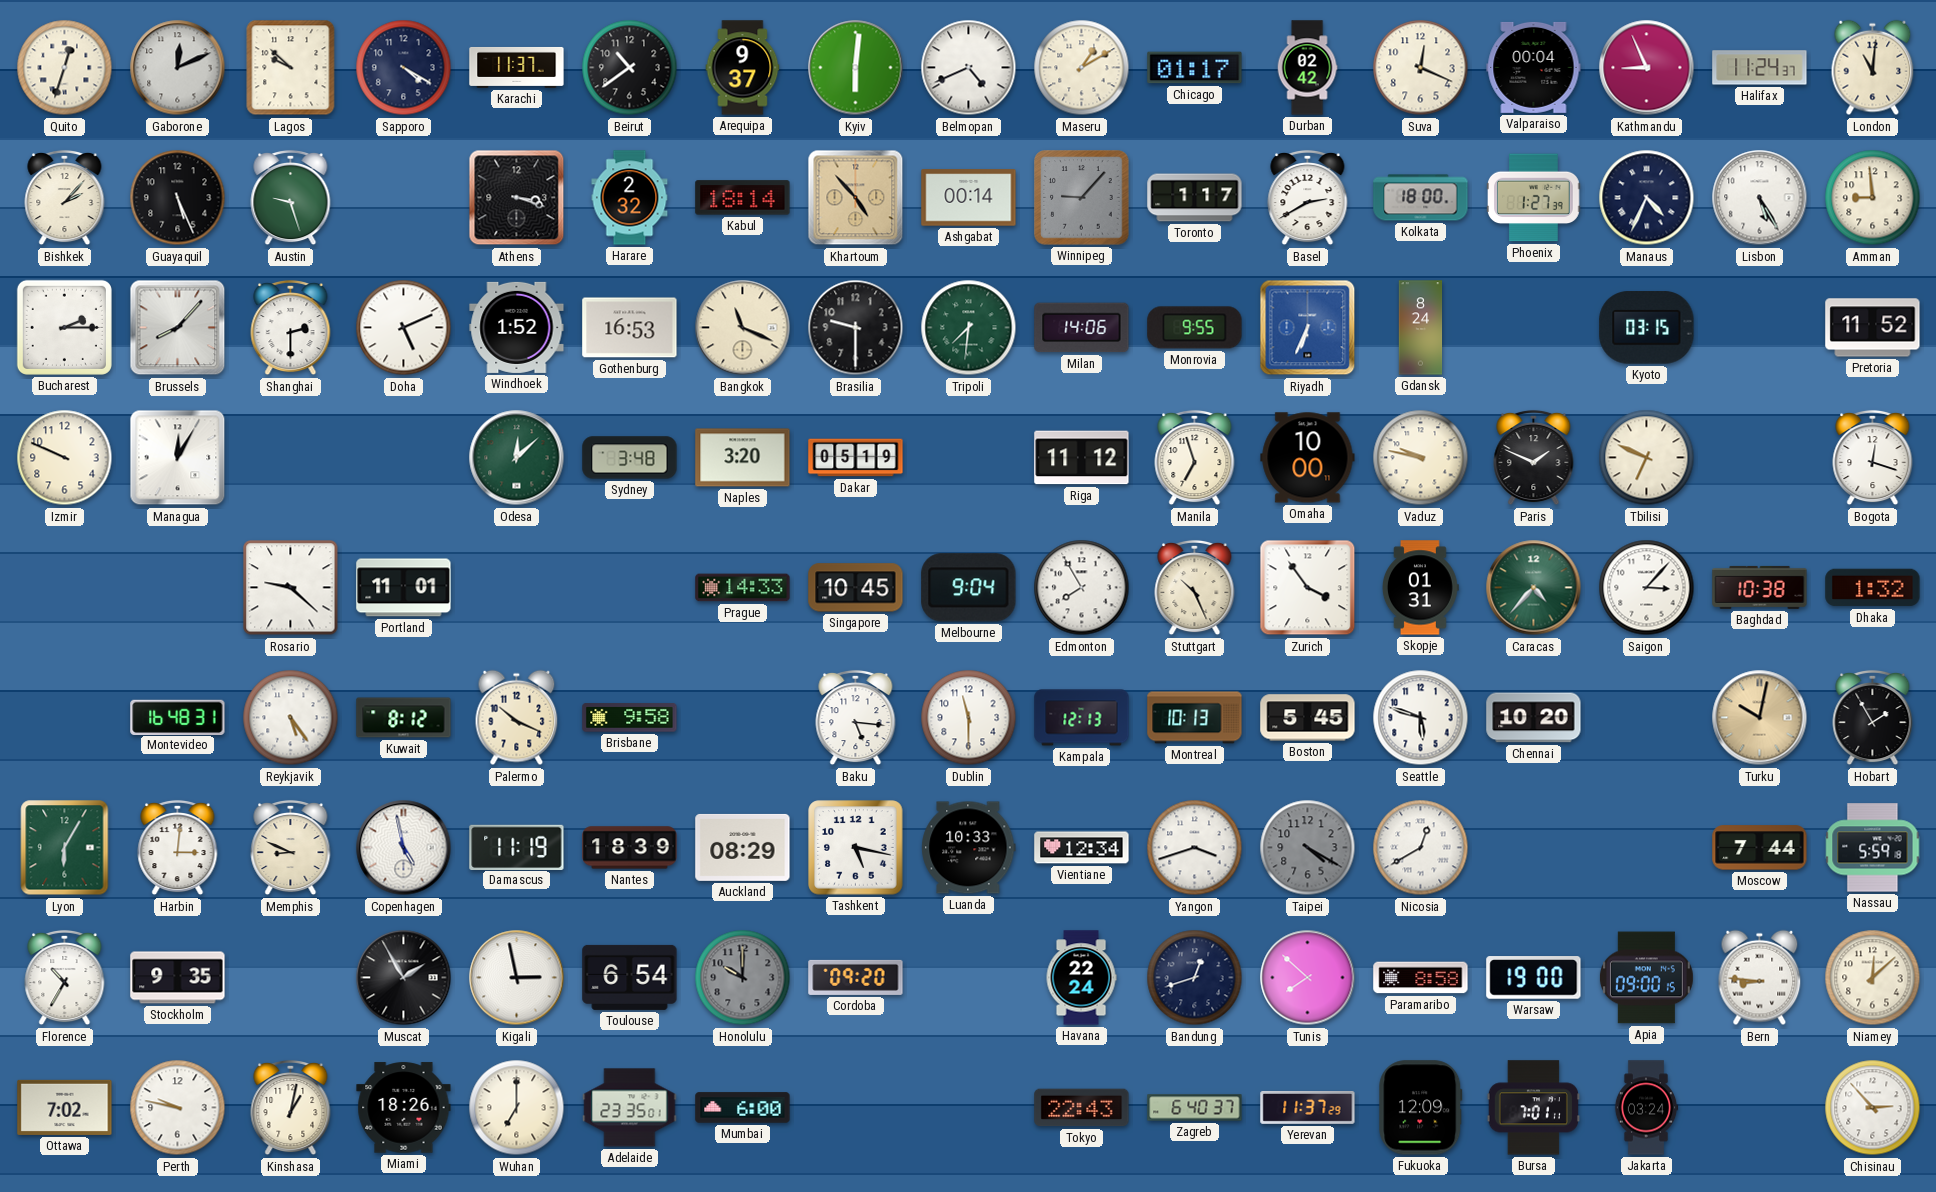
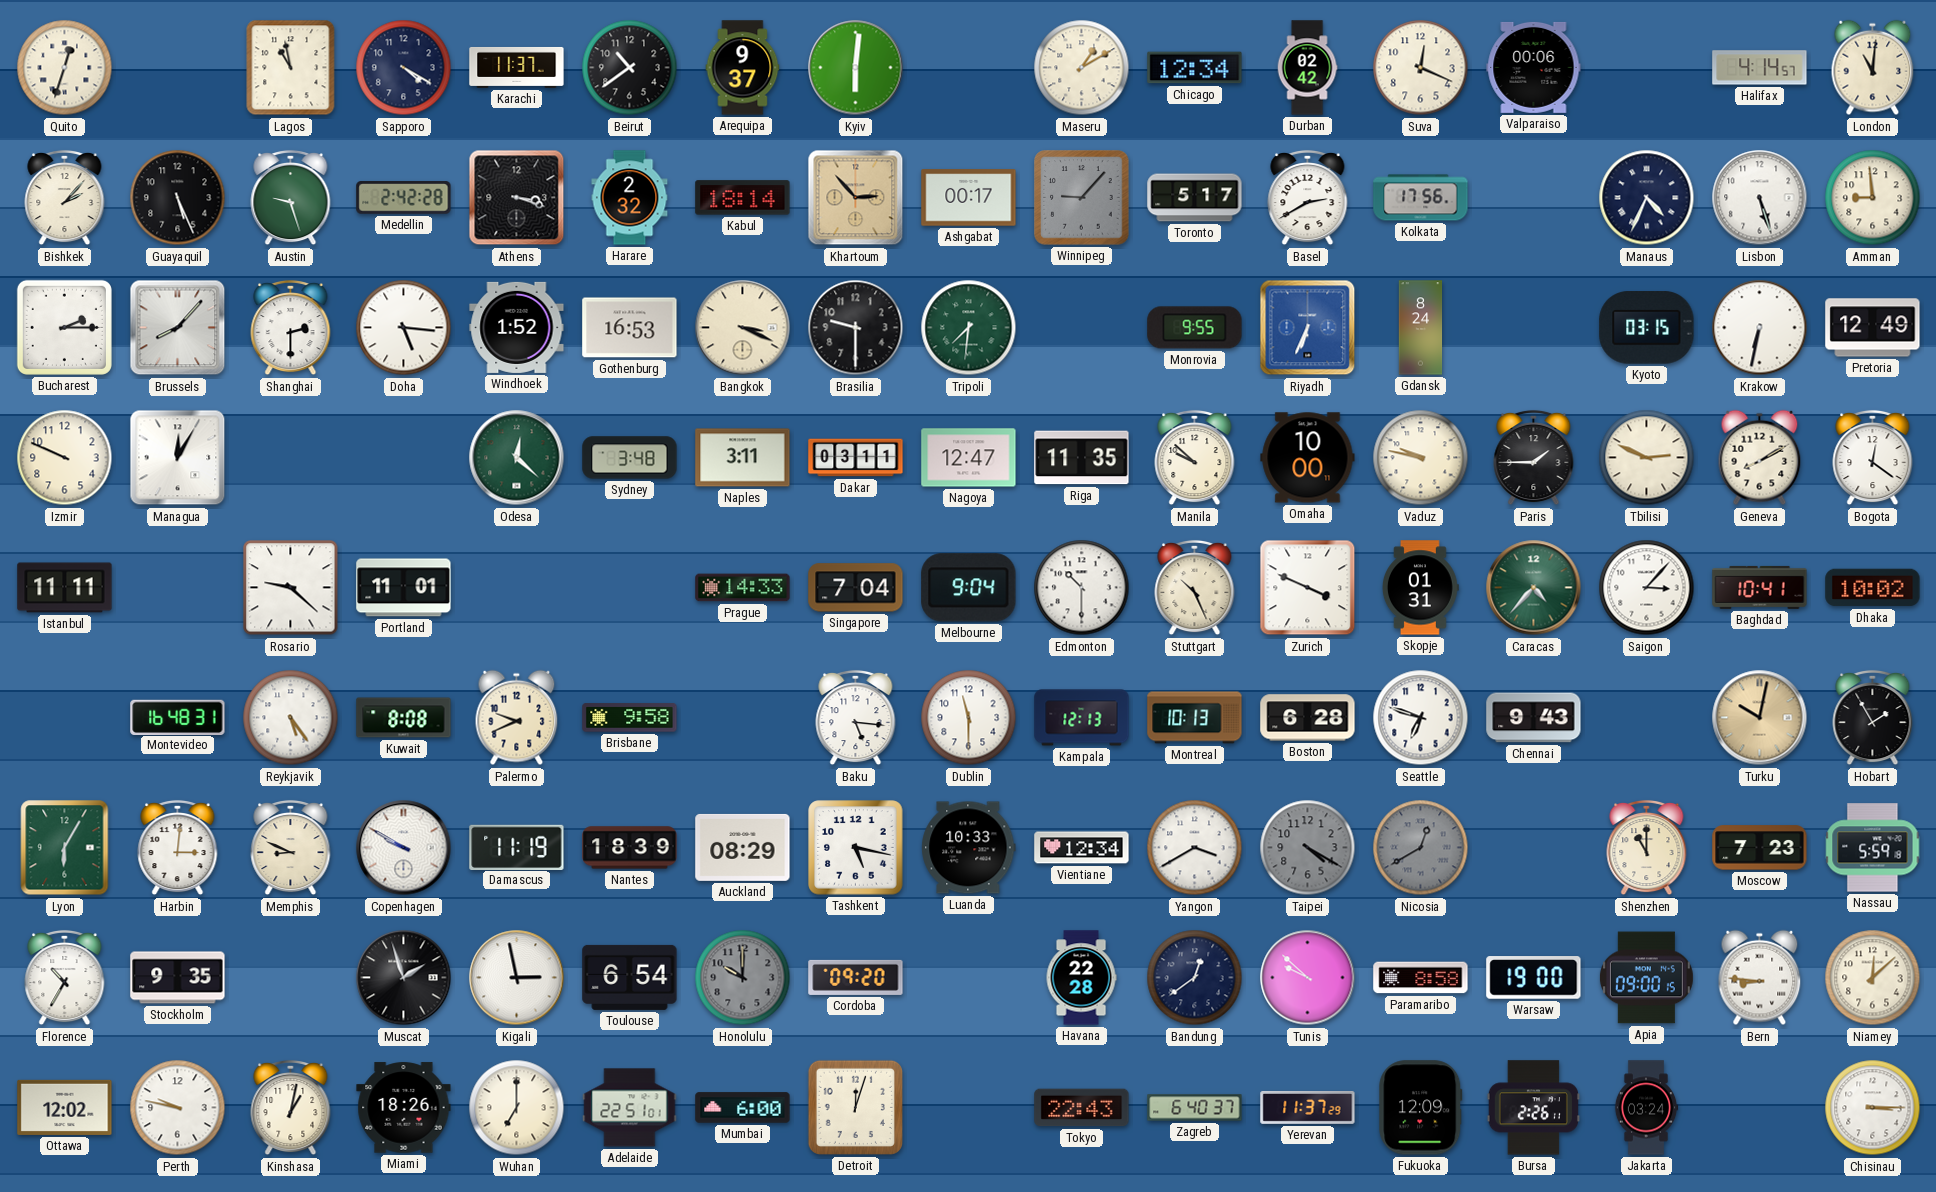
Gaborone: 12:11 -> none (178, 68)
Lagos: 9:52 -> 10:58 (291, 68)
Belmopan: 4:41 -> none (969, 68)
Chicago: 01:17 -> 12:34 (1195, 68)
Valparaiso: 00:04 -> 00:06 (1534, 67)
Kathmandu: 8:56 -> none (1647, 68)
Halifax: 11:24 -> 4:14 (1760, 68)
Medellin: none -> 2:42 (404, 198)
Khartoum: 4:53 -> 2:53 (856, 198)
Ashgabat: 00:14 -> 00:17 (969, 198)
Toronto: 1:17 -> 5:17 (1195, 198)
Kolkata: 18:00 -> 17:56 (1421, 198)
Phoenix: 1:27 -> none (1534, 198)
Lisbon: 5:25 -> 5:27 (1760, 198)
Doha: 5:11 -> 5:16 (404, 328)
Bangkok: 11:19 -> 3:19 (743, 328)
Milan: 14:06 -> none (1082, 328)
Krakow: none -> 6:32 (1760, 328)
Pretoria: 11:52 -> 12:49 (1873, 328)
Odesa: 12:08 -> 12:22 (517, 458)
Naples: 3:20 -> 3:11 (743, 458)
Dakar: 05:19 -> 03:11 (856, 458)
Nagoya: none -> 12:47 (969, 458)
Riga: 11:12 -> 11:35 (1082, 458)
Manila: 6:57 -> 9:52 (1195, 458)
Paris: 1:49 -> 1:45 (1534, 458)
Tbilisi: 6:49 -> 2:49 (1647, 458)
Geneva: none -> 8:10 (1760, 458)
Bogota: 12:18 -> 12:21 (1873, 458)
Istanbul: none -> 11:11 (65, 588)
Singapore: 10:45 -> 7:04 (856, 588)
Edmonton: 7:55 -> 10:30 (1082, 588)
Zurich: 3:54 -> 3:49 (1308, 588)
Baghdad: 10:38 -> 10:41 (1760, 587)
Dhaka: 1:32 -> 10:02 (1873, 588)
Kuwait: 8:12 -> 8:08 (404, 718)
Palermo: 10:19 -> 9:41 (517, 718)
Boston: 5:45 -> 6:28 (1308, 718)
Seattle: 5:48 -> 6:48 (1421, 718)
Chennai: 10:20 -> 9:43 (1534, 718)
Copenhagen: 4:58 -> 9:50 (404, 848)
Yangon: 3:42 -> 3:40 (1195, 848)
Nicosia dial: white -> grey (1421, 848)
Shenzhen: none -> 11:00 (1647, 848)
Moscow: 7:44 -> 7:23 (1760, 848)
Muscat: 1:55 -> 1:57 (404, 978)
Havana: 22:24 -> 22:28 (1081, 978)
Bandung: 12:42 -> 12:39 (1195, 978)
Tunis: 7:52 -> 9:52 (1308, 978)
Ottawa: 7:02 -> 12:02 (65, 1107)
Adelaide: 23:35 -> 22:51 (630, 1108)
Detroit: none -> 12:03 (855, 1107)
Bursa: 7:01 -> 2:26 (1533, 1108)
Chisinau: 2:53 -> 3:15 (1873, 1108)
